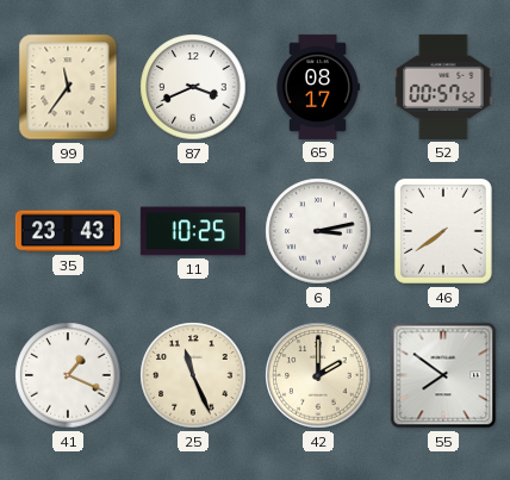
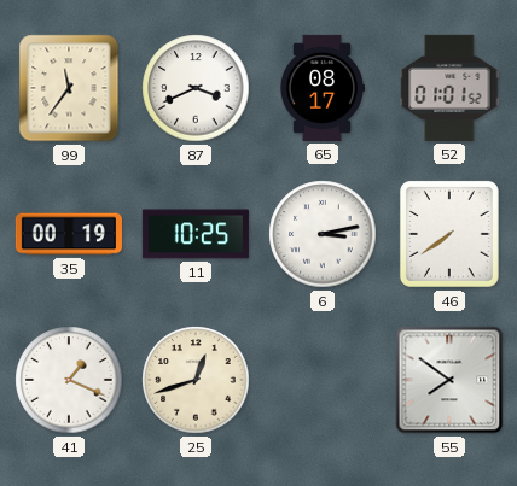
52: 00:57 -> 01:01 (449, 88)
35: 23:43 -> 00:19 (69, 234)
25: 11:26 -> 12:42 (196, 380)
42: 2:00 -> none (318, 375)
